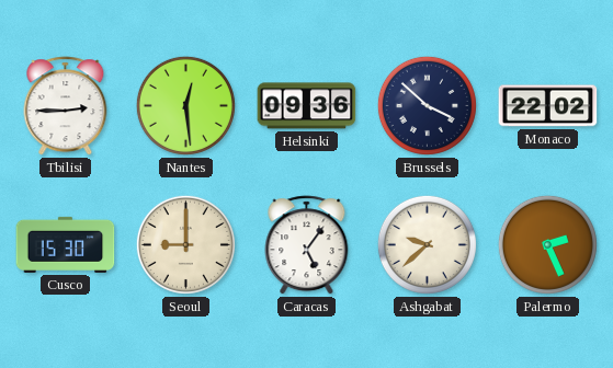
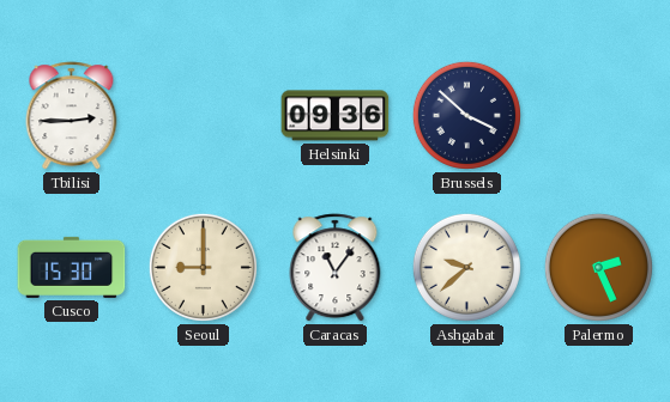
Nantes: 12:29 -> none (185, 105)
Monaco: 22:02 -> none (548, 106)
Caracas: 5:06 -> 11:06 (336, 268)
